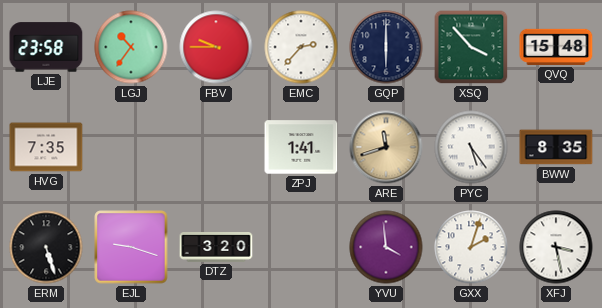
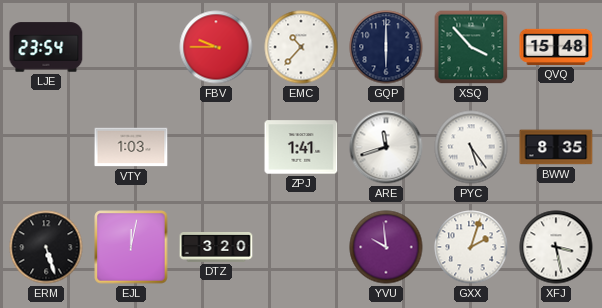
LJE: 23:58 -> 23:54 (46, 47)
LGJ: 10:36 -> none (131, 47)
EMC: 2:37 -> 10:37 (301, 47)
HVG: 7:35 -> none (46, 147)
VTY: none -> 1:03 (131, 147)
ARE dial: champagne -> white (386, 147)
EJL: 9:18 -> 12:02 (131, 247)
YVU: 3:59 -> 9:59 (386, 247)
